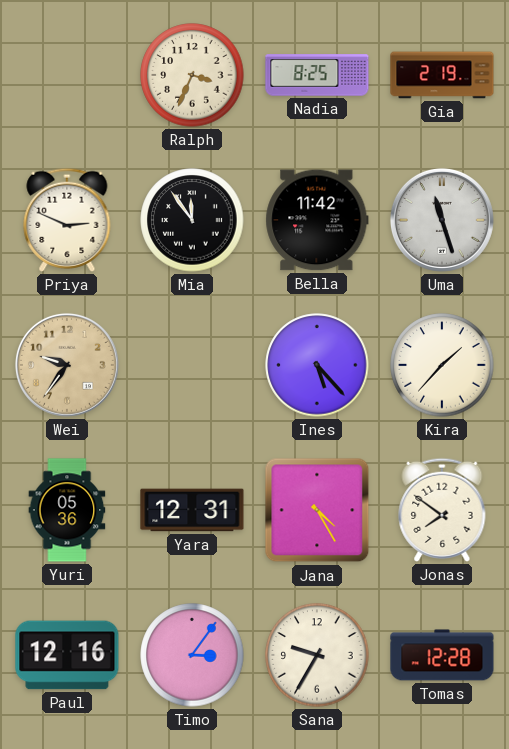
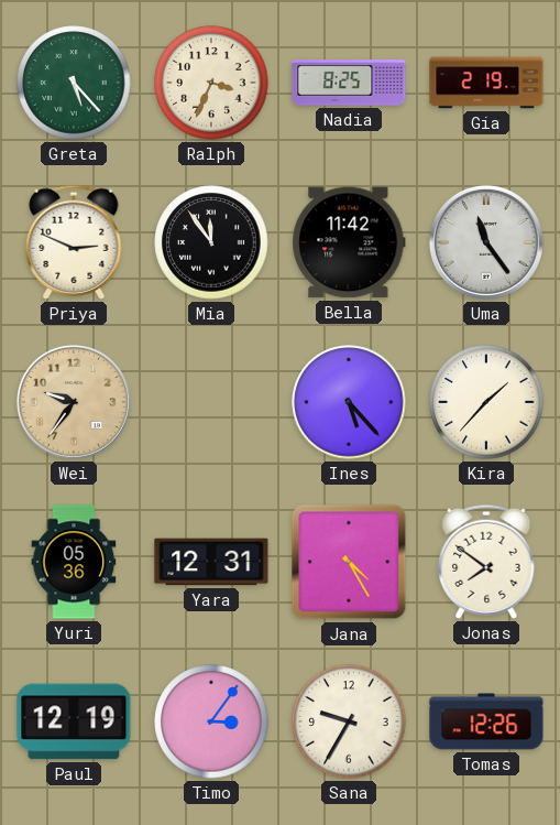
Greta: none -> 5:23 (74, 83)
Uma: 11:27 -> 11:24 (486, 242)
Paul: 12:16 -> 12:19 (74, 721)
Tomas: 12:28 -> 12:26 (486, 721)
